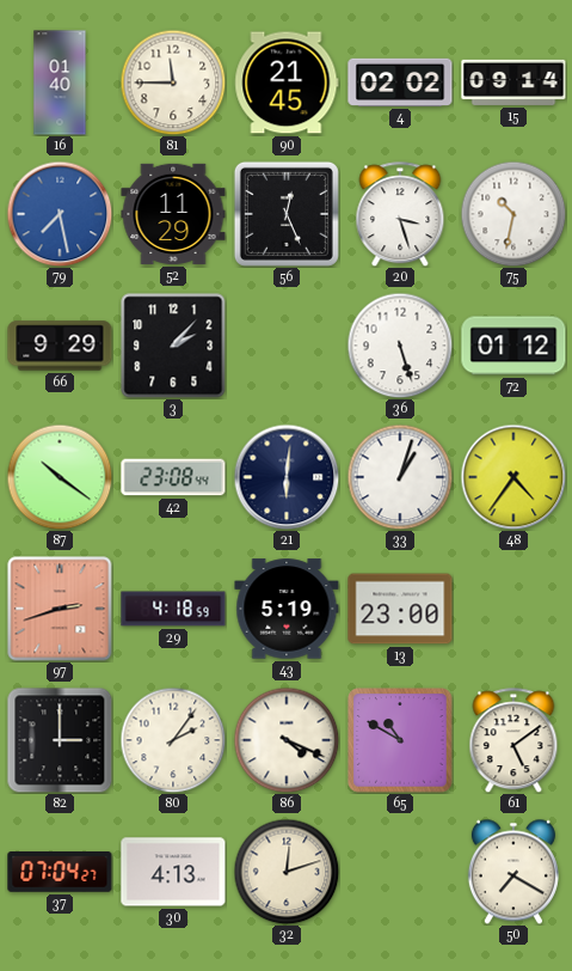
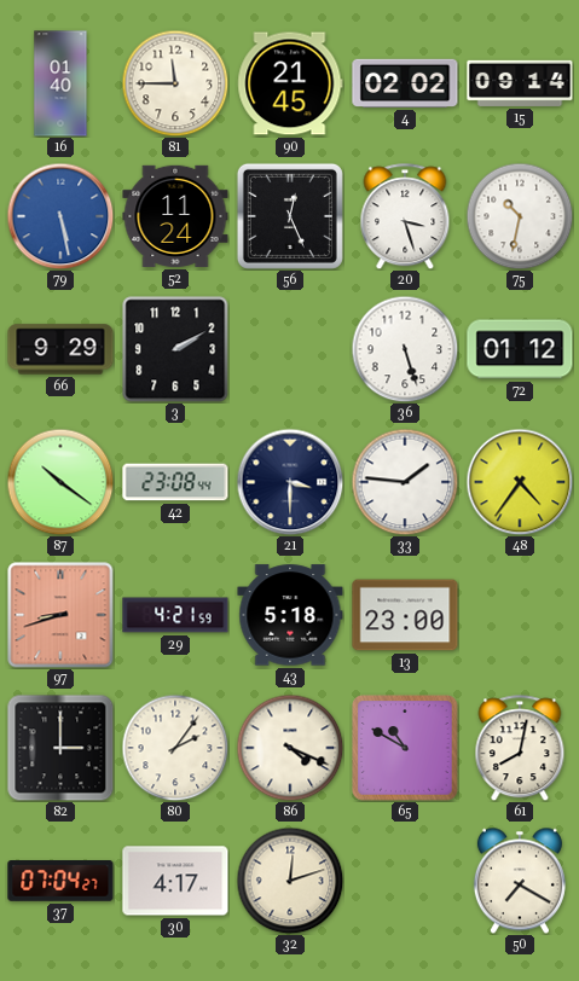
79: 7:28 -> 5:28 (60, 216)
52: 11:29 -> 11:24 (175, 216)
3: 2:07 -> 2:10 (175, 349)
21: 6:01 -> 3:30 (290, 482)
33: 1:03 -> 1:46 (405, 482)
97: 2:42 -> 8:42 (60, 615)
29: 4:18 -> 4:21 (175, 615)
43: 5:19 -> 5:18 (290, 615)
61: 5:09 -> 8:02 (520, 748)
30: 4:13 -> 4:17 (175, 881)
